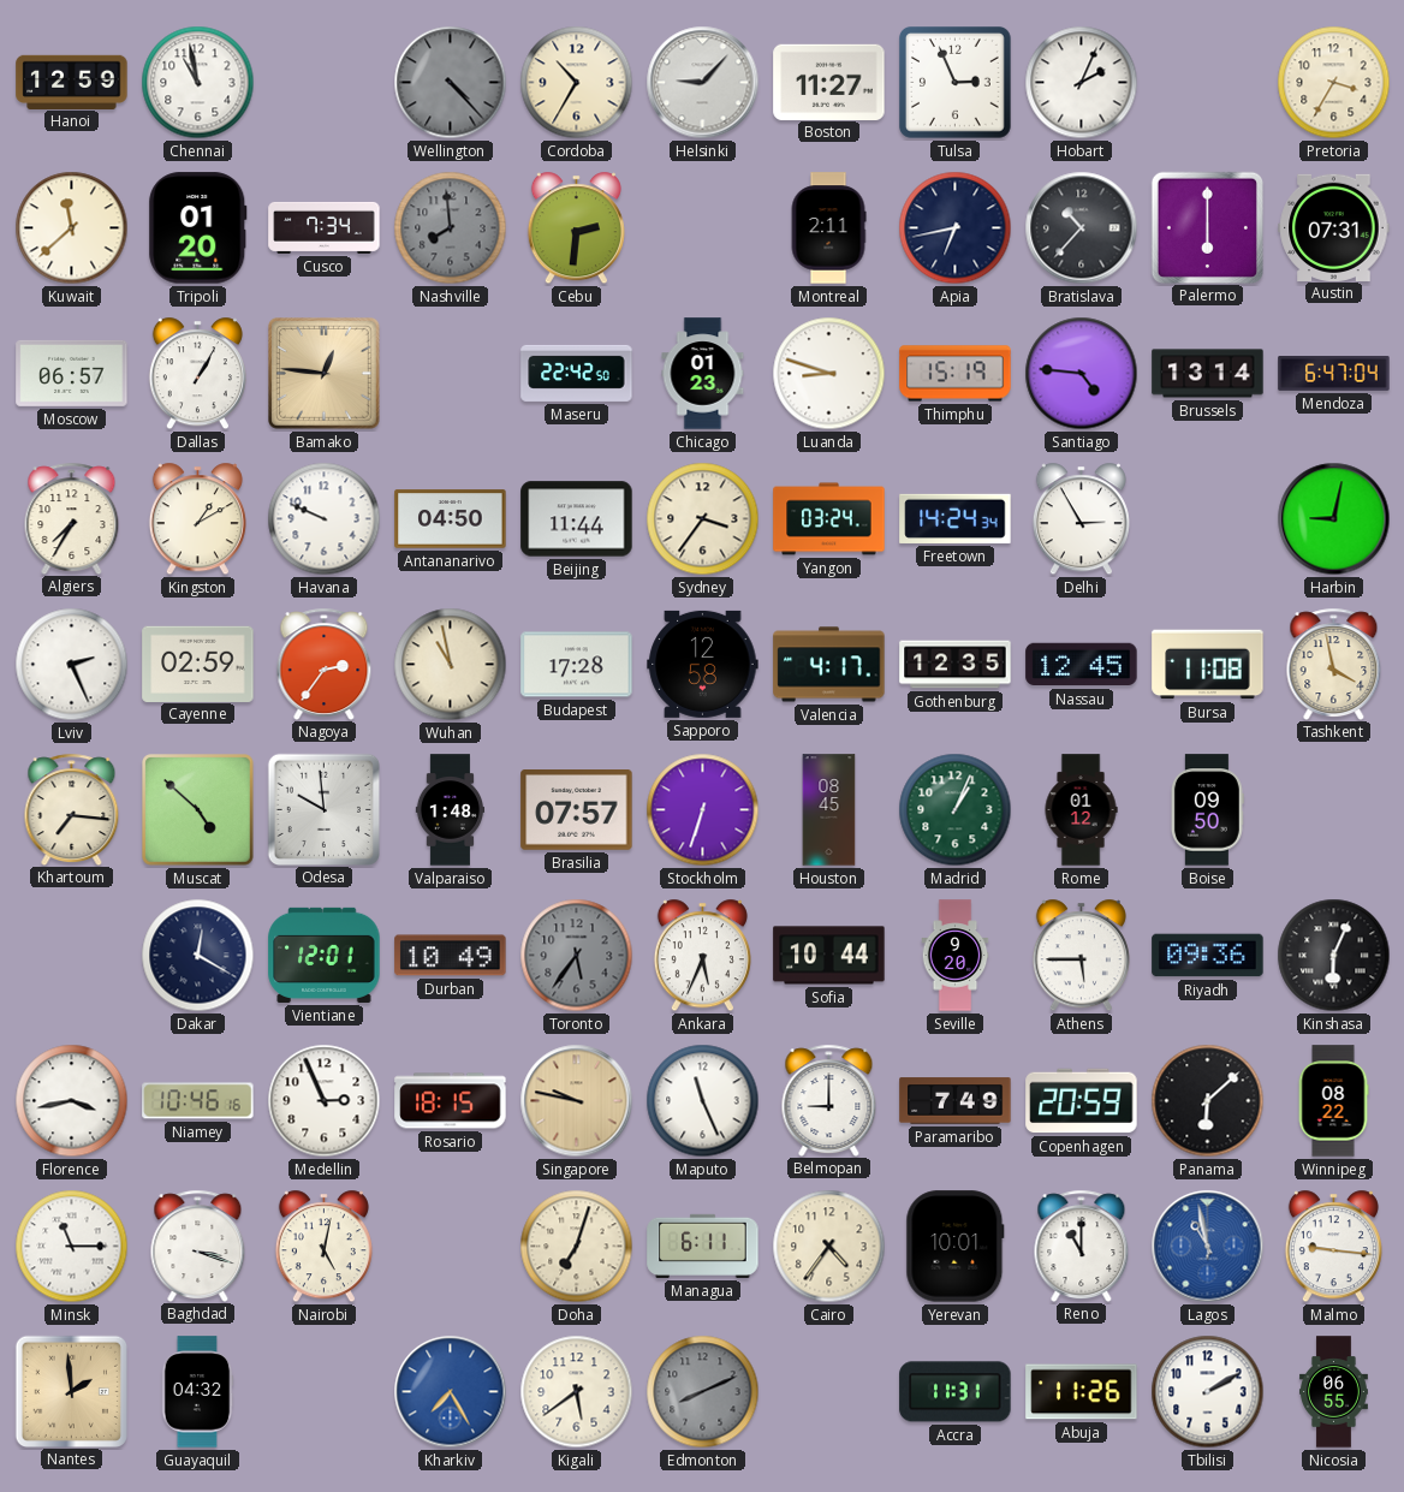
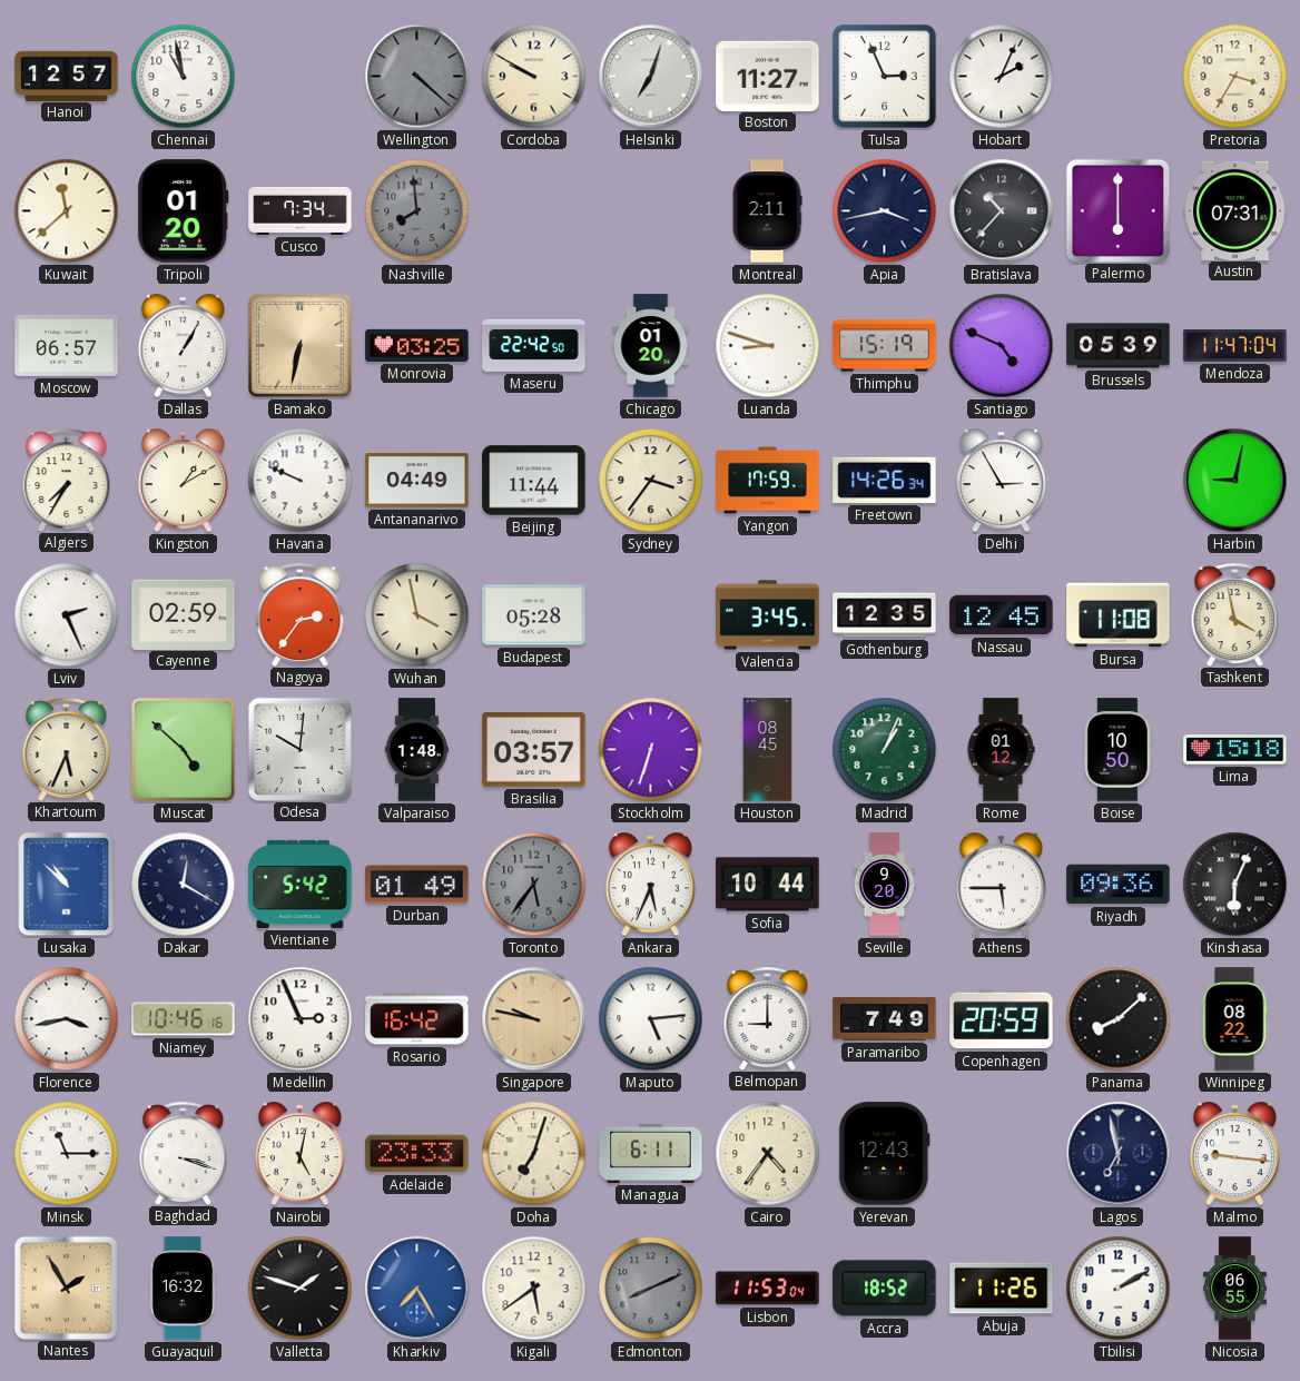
Hanoi: 12:59 -> 12:57 (67, 76)
Wellington: 4:23 -> 4:22 (417, 77)
Cordoba: 10:35 -> 9:50 (534, 77)
Helsinki: 9:07 -> 7:03 (651, 77)
Cebu: 2:31 -> none (576, 228)
Apia: 6:43 -> 3:43 (885, 211)
Bamako: 12:46 -> 6:32 (301, 346)
Monrovia: none -> 03:25 (417, 345)
Chicago: 01:23 -> 01:20 (651, 346)
Santiago: 4:46 -> 4:49 (1002, 346)
Brussels: 13:14 -> 05:39 (1119, 346)
Mendoza: 6:47 -> 11:47 (1235, 346)
Antananarivo: 04:50 -> 04:49 (417, 481)
Yangon: 03:24 -> 17:59 (768, 481)
Freetown: 14:24 -> 14:26 (885, 480)
Wuhan: 10:58 -> 3:58 (417, 615)
Budapest: 17:28 -> 05:28 (534, 615)
Sapporo: 12:58 -> none (703, 664)
Valencia: 4:17 -> 3:45 (768, 615)
Khartoum: 7:16 -> 5:34 (67, 749)
Odesa: 9:59 -> 10:01 (299, 749)
Brasilia: 07:57 -> 03:57 (534, 750)
Boise: 09:50 -> 10:50 (1117, 750)
Lima: none -> 15:18 (1235, 750)
Lusaka: none -> 10:52 (67, 885)
Vientiane: 12:01 -> 5:42 (301, 884)
Durban: 10:49 -> 01:49 (417, 885)
Rosario: 18:15 -> 16:42 (417, 1019)
Maputo: 11:26 -> 5:14 (651, 1019)
Panama: 6:08 -> 8:08 (1119, 1019)
Adelaide: none -> 23:33 (417, 1154)
Yerevan: 10:01 -> 12:43 (885, 1154)
Reno: 11:00 -> none (1082, 1246)
Lagos: 10:58 -> 6:58 (1119, 1154)
Lagos dial: blue -> navy (1119, 1154)
Nantes: 1:59 -> 1:55 (66, 1288)
Guayaquil: 04:32 -> 16:32 (183, 1289)
Valletta: none -> 1:48 (301, 1289)
Lisbon: none -> 11:53 (768, 1289)
Accra: 11:31 -> 18:52 (885, 1289)
